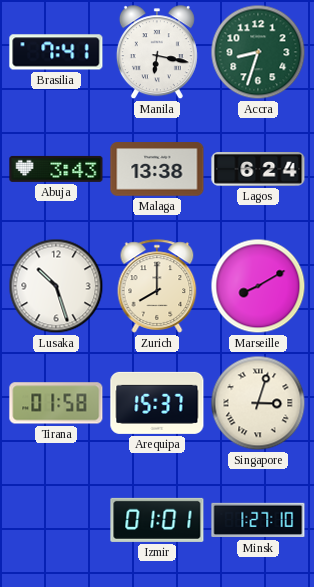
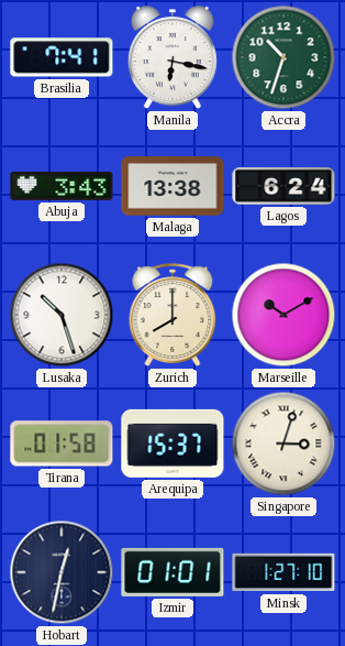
Accra: 8:33 -> 10:33 (283, 57)
Marseille: 8:10 -> 10:10 (283, 315)
Hobart: none -> 12:32 (62, 572)
